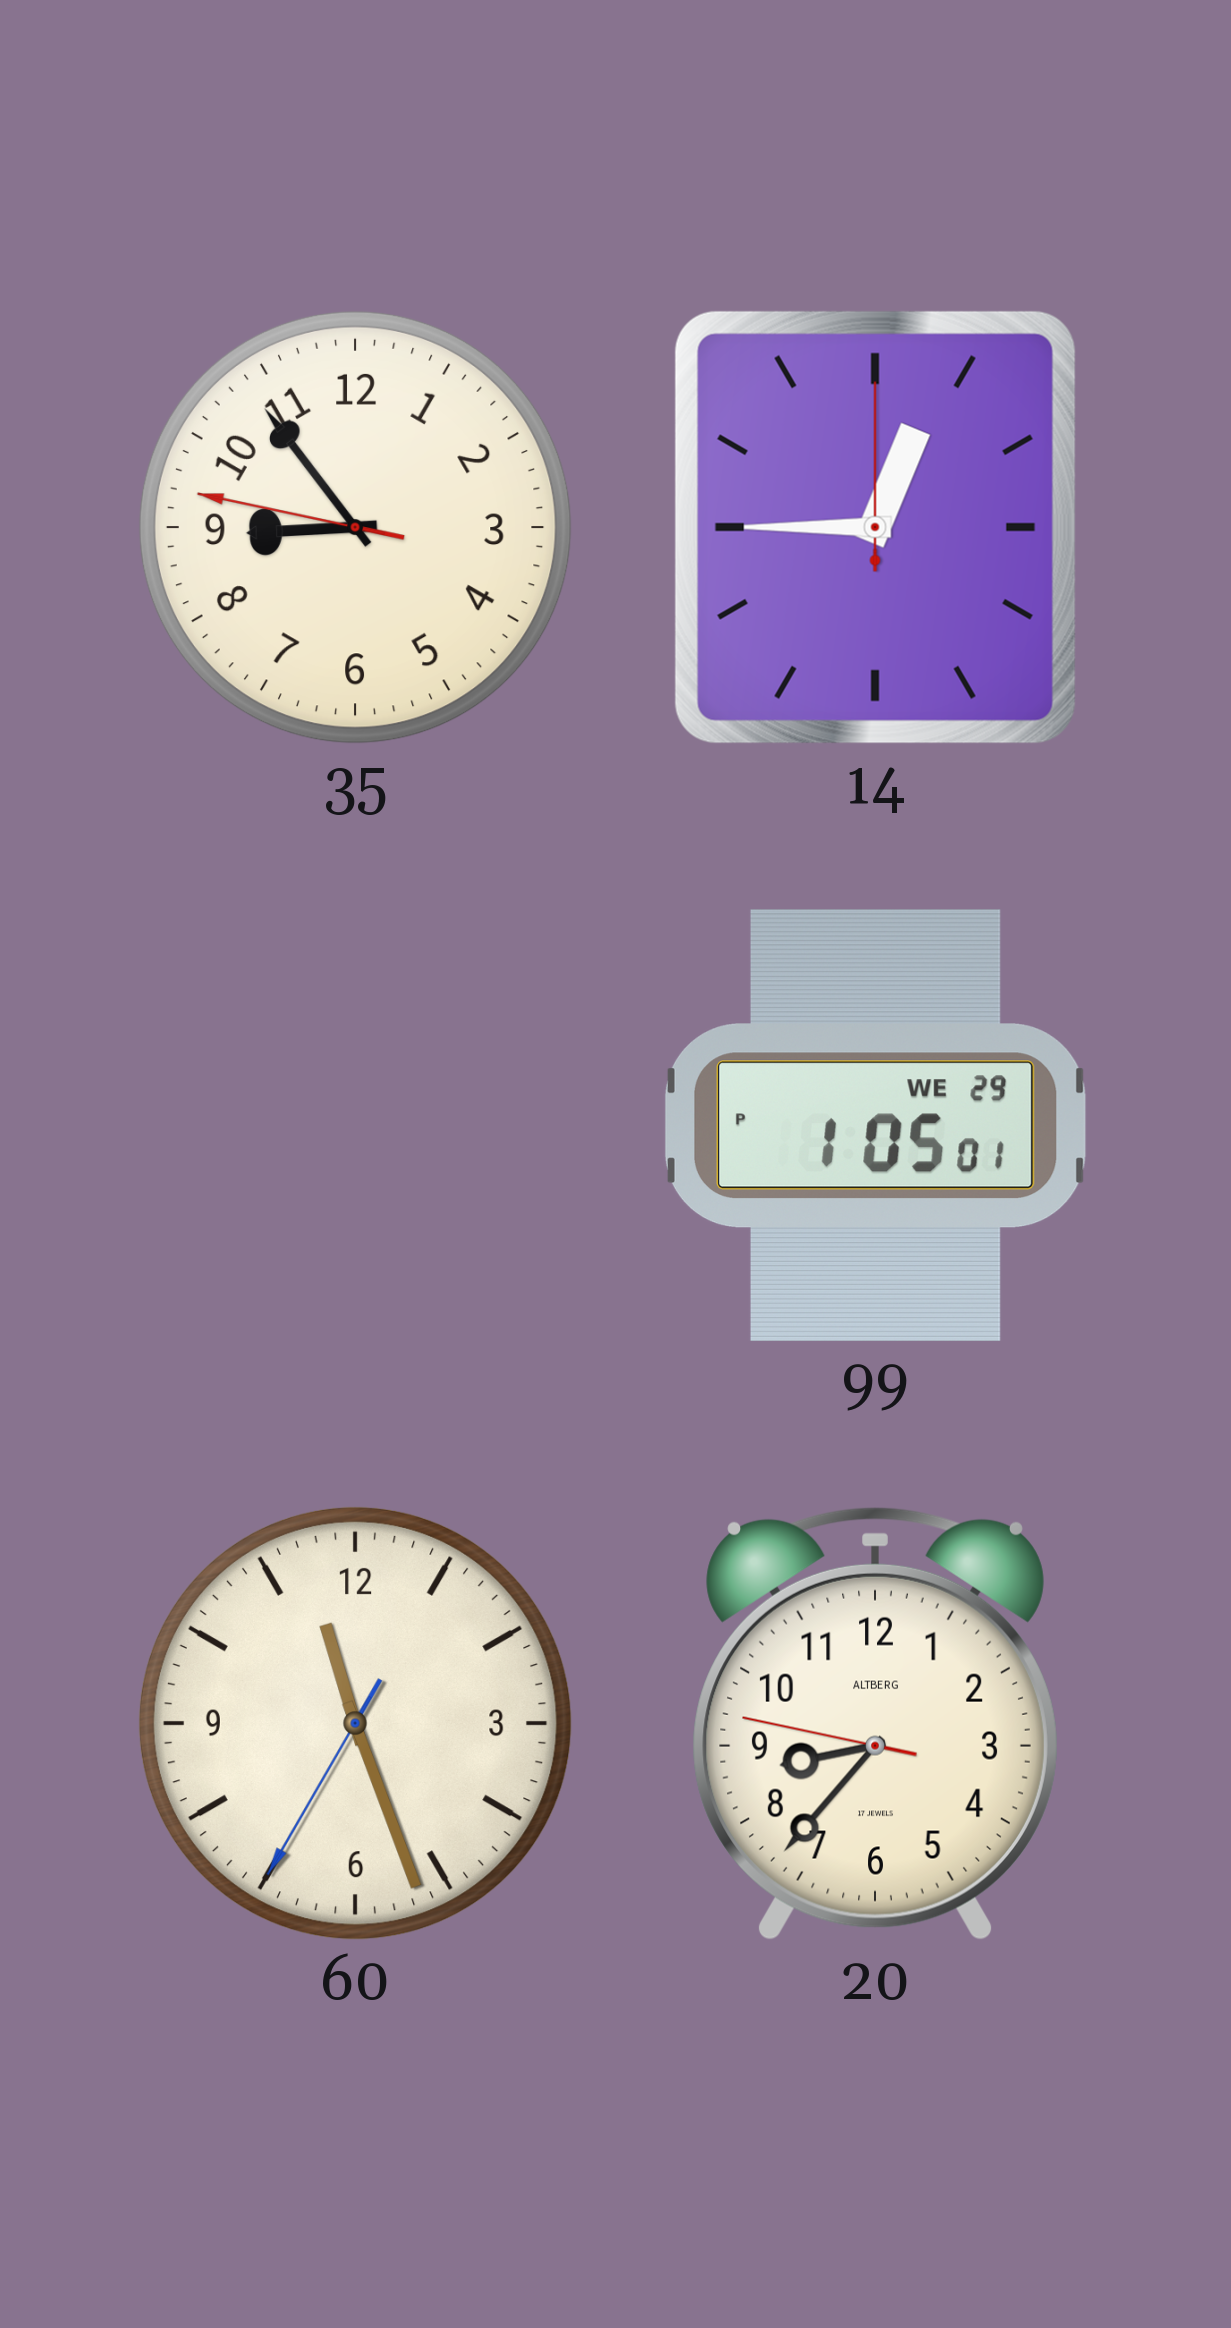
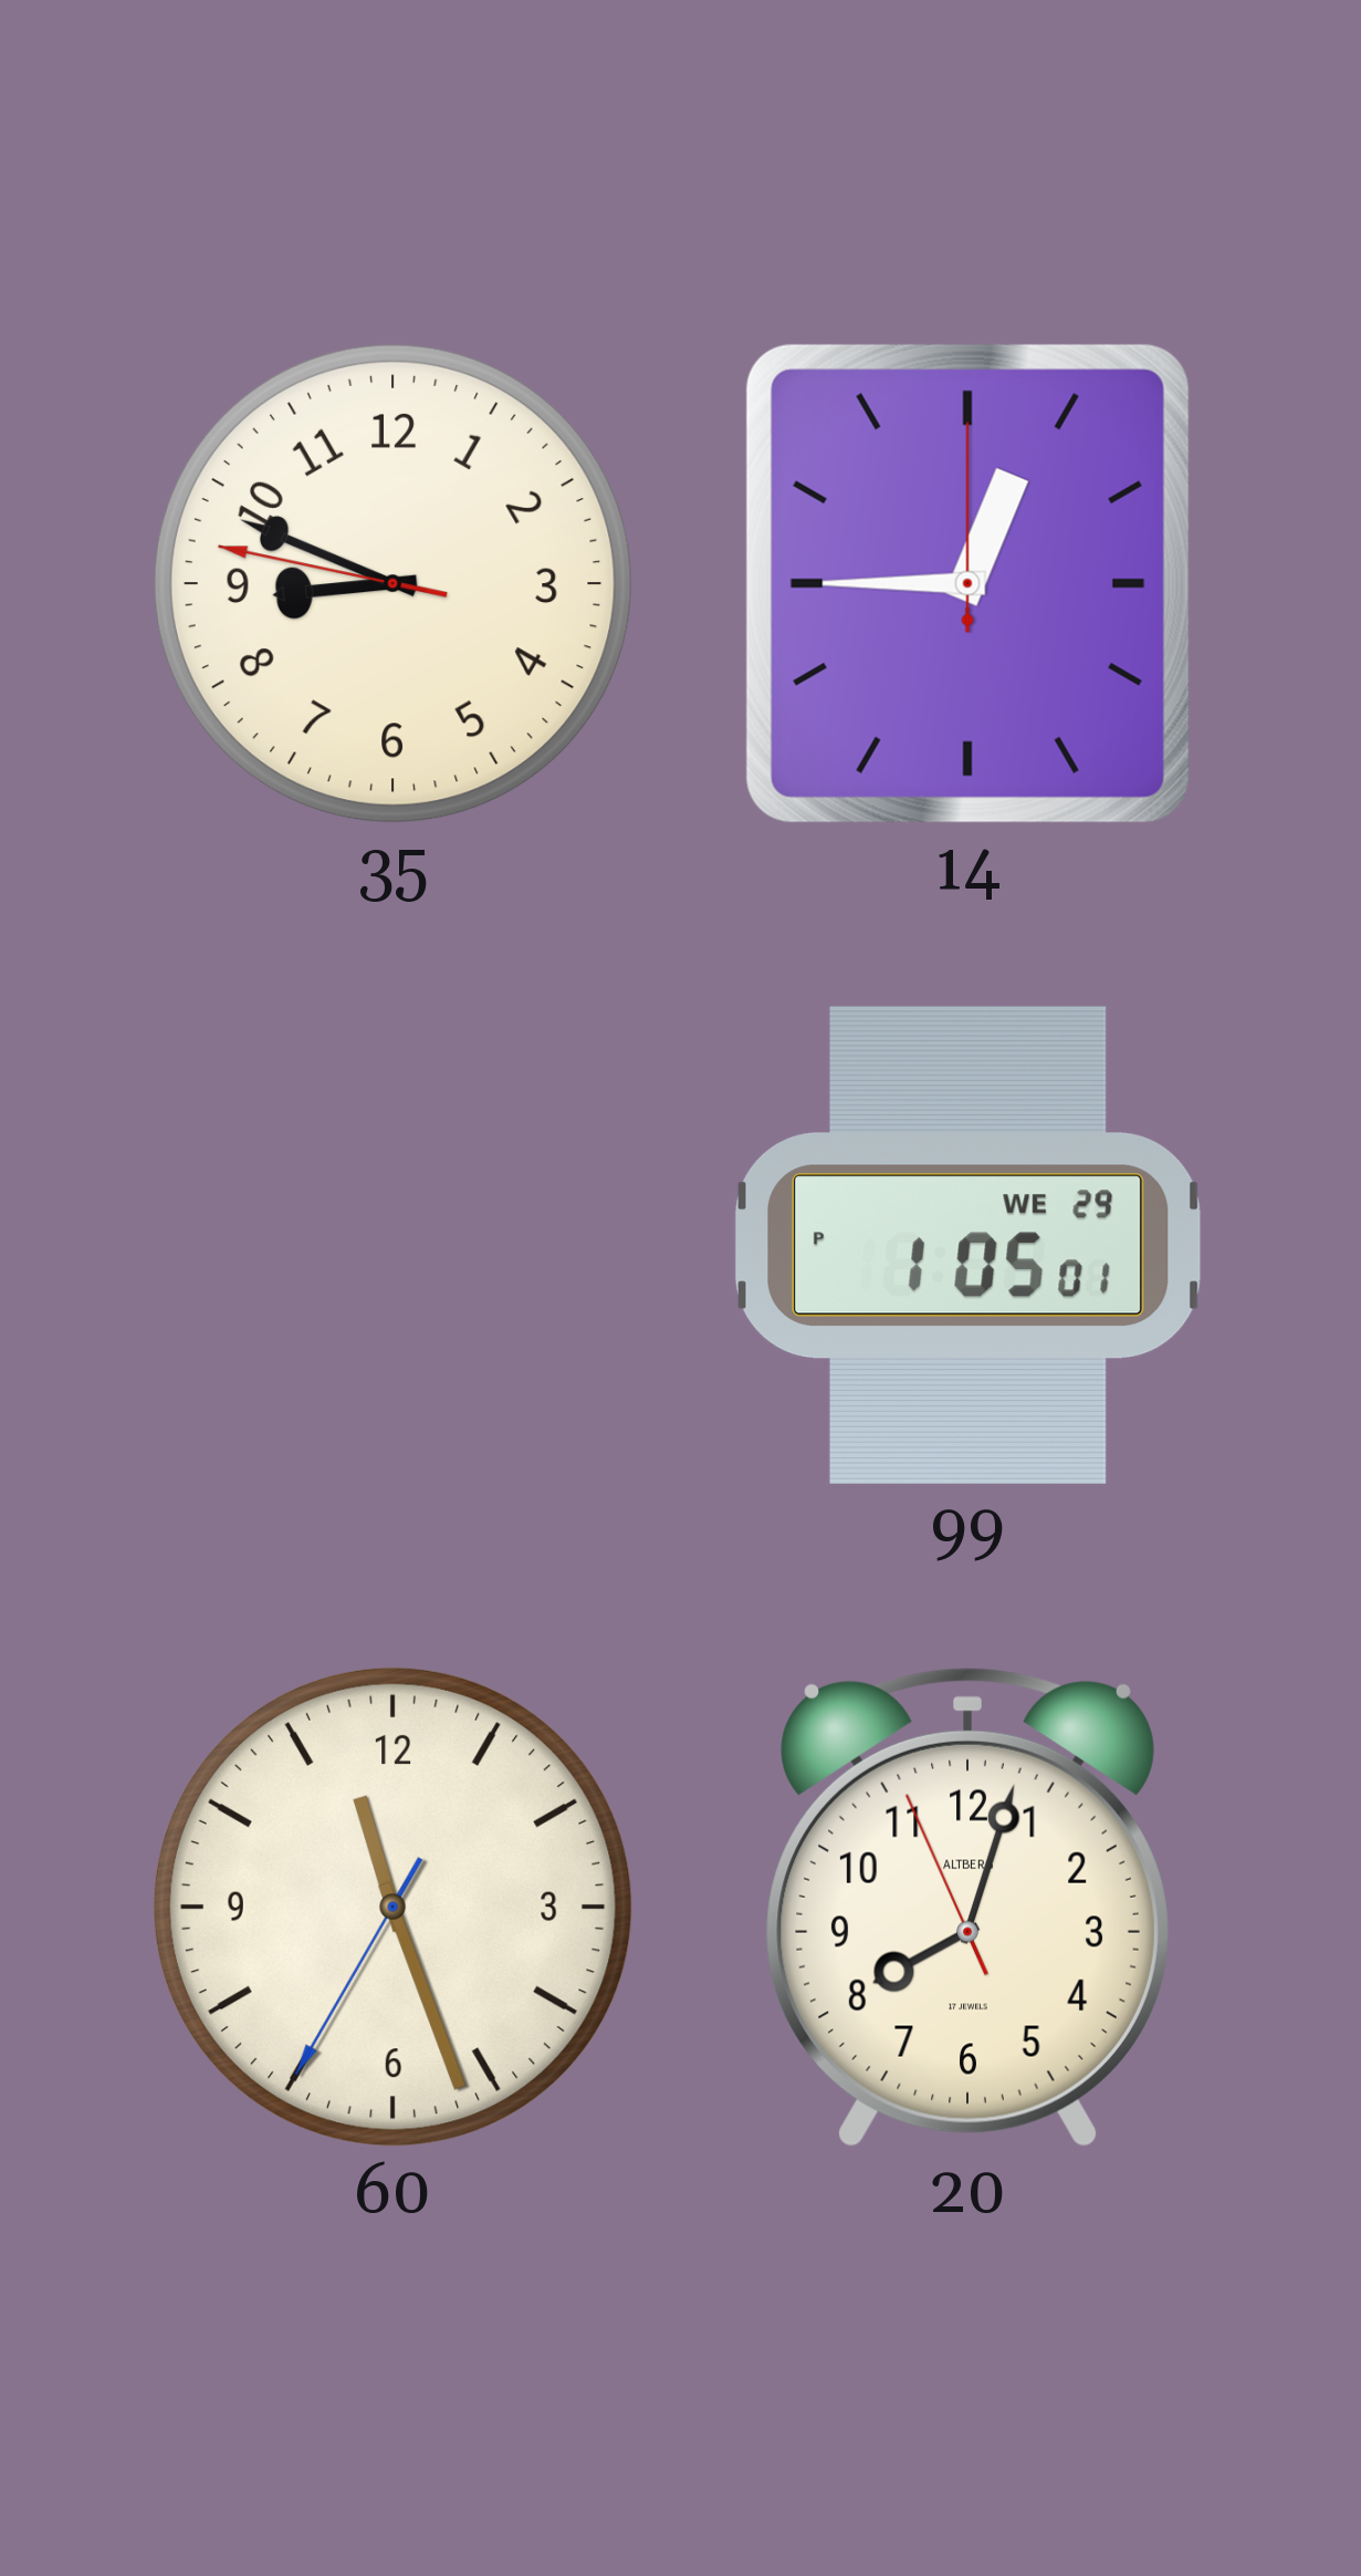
35: 8:53 -> 8:48 (392, 583)
20: 8:36 -> 8:02 (967, 1908)
